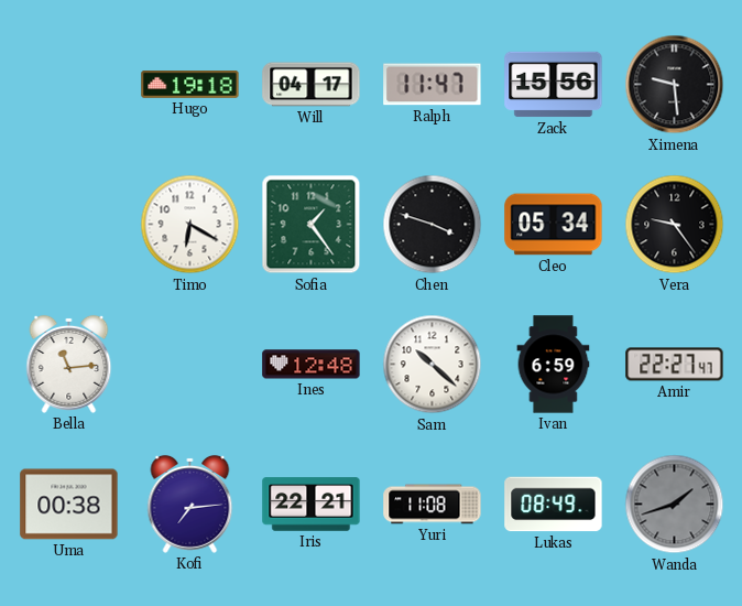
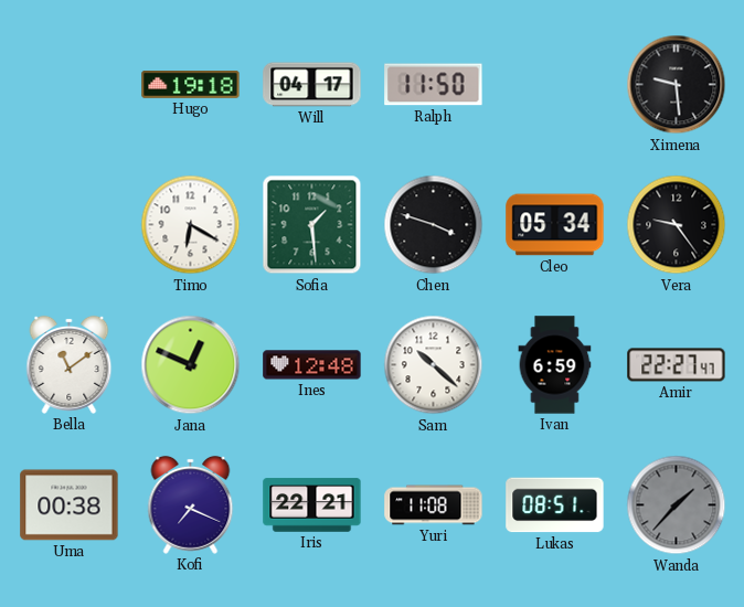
Ralph: 11:47 -> 11:50 (434, 85)
Zack: 15:56 -> none (554, 85)
Sofia: 1:24 -> 1:29 (312, 225)
Bella: 11:14 -> 11:09 (70, 364)
Jana: none -> 12:49 (191, 365)
Kofi: 7:14 -> 7:19 (191, 504)
Lukas: 08:49 -> 08:51 (555, 505)
Wanda: 1:42 -> 1:37 (677, 505)
